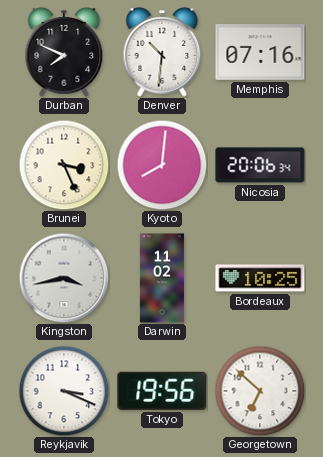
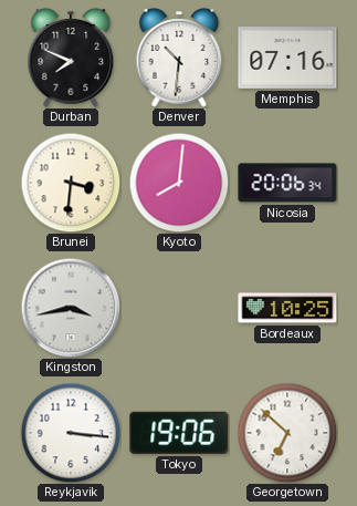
Brunei: 3:26 -> 3:31 (71, 183)
Darwin: 11:02 -> none (162, 278)
Reykjavik: 3:19 -> 3:16 (71, 433)
Tokyo: 19:56 -> 19:06 (179, 433)
